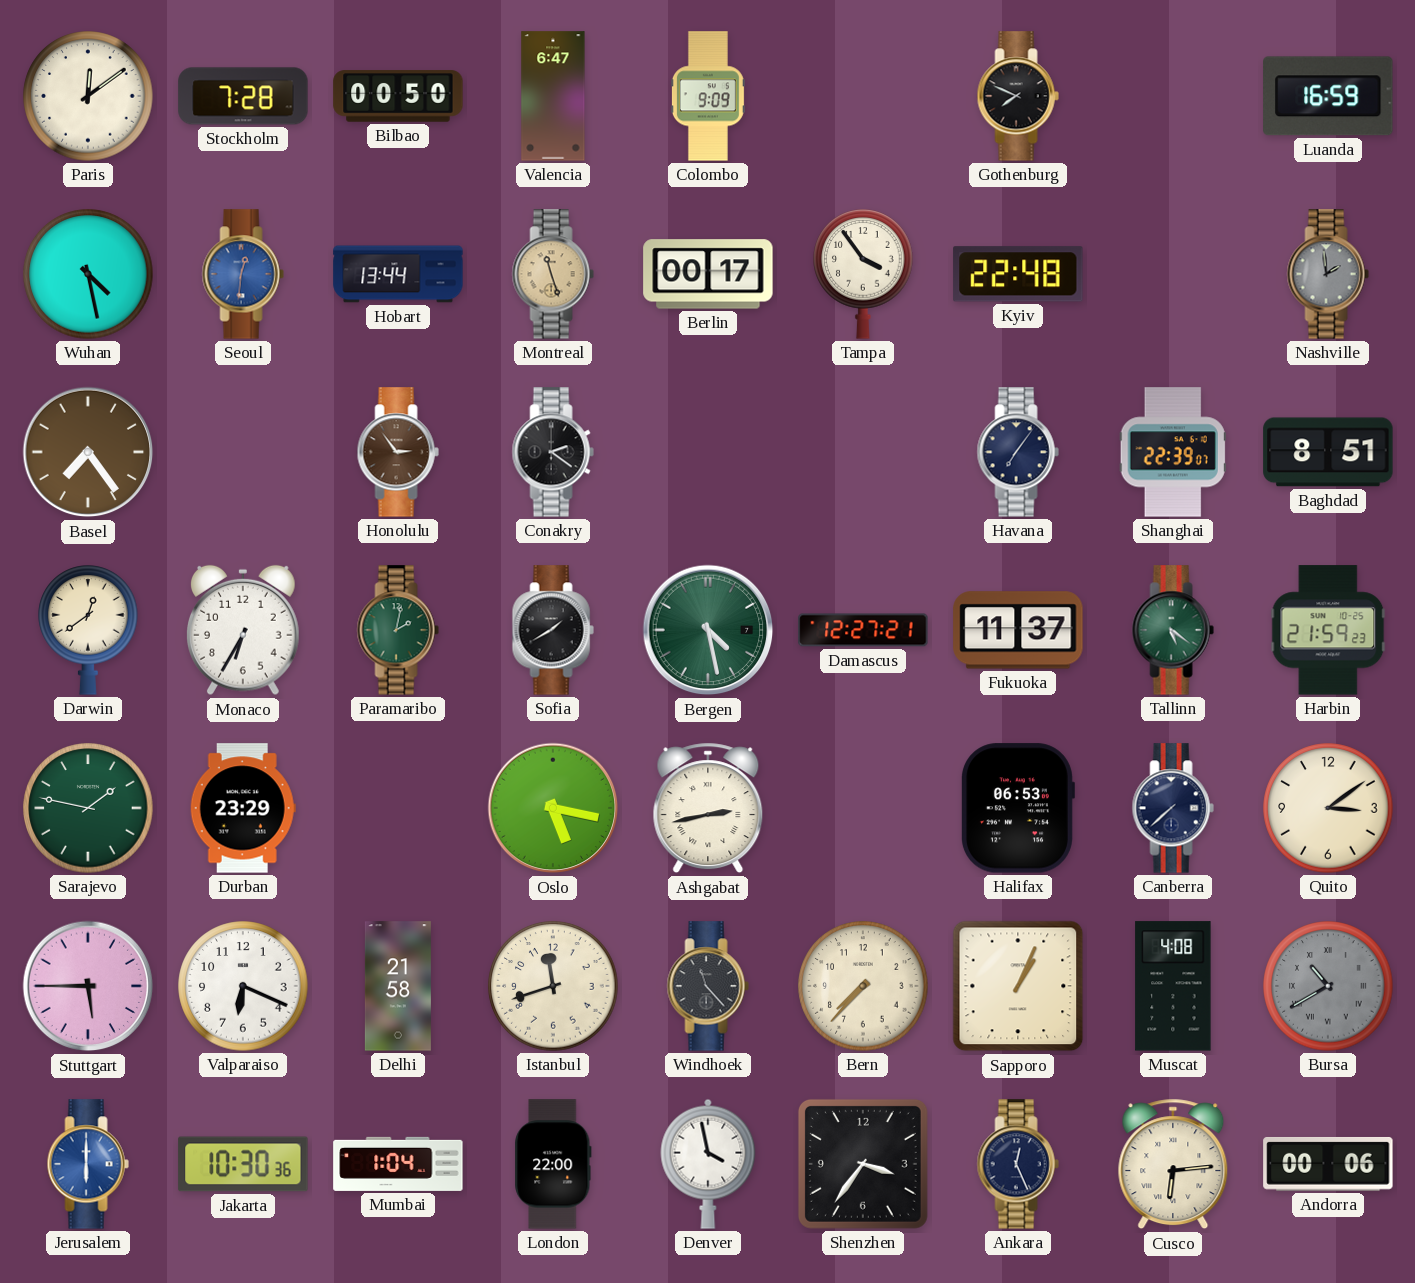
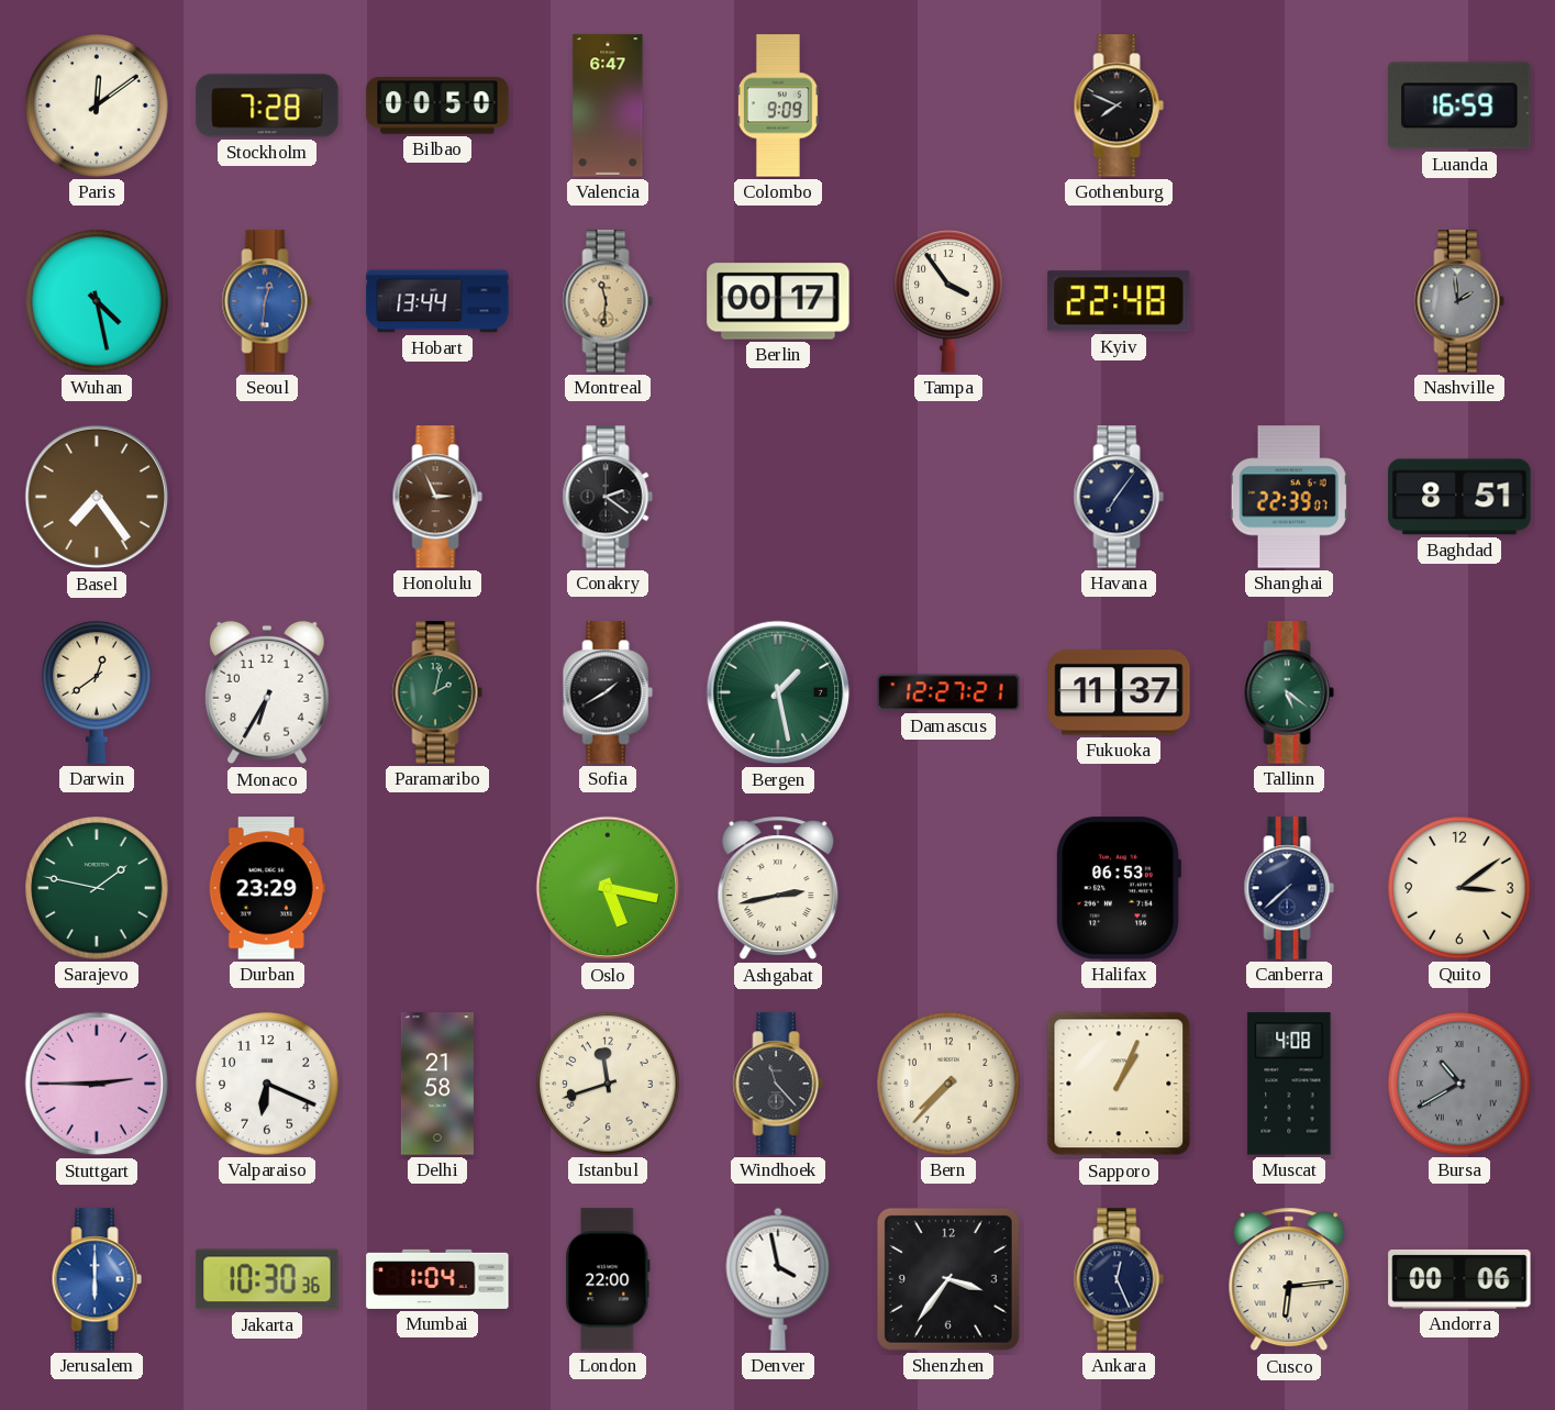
Montreal: 11:27 -> 11:31 (608, 301)
Honolulu: 2:54 -> 2:56 (437, 497)
Bergen: 4:28 -> 1:28 (778, 692)
Harbin: 21:59 -> none (1328, 630)
Stuttgart: 5:45 -> 2:45 (97, 1084)
